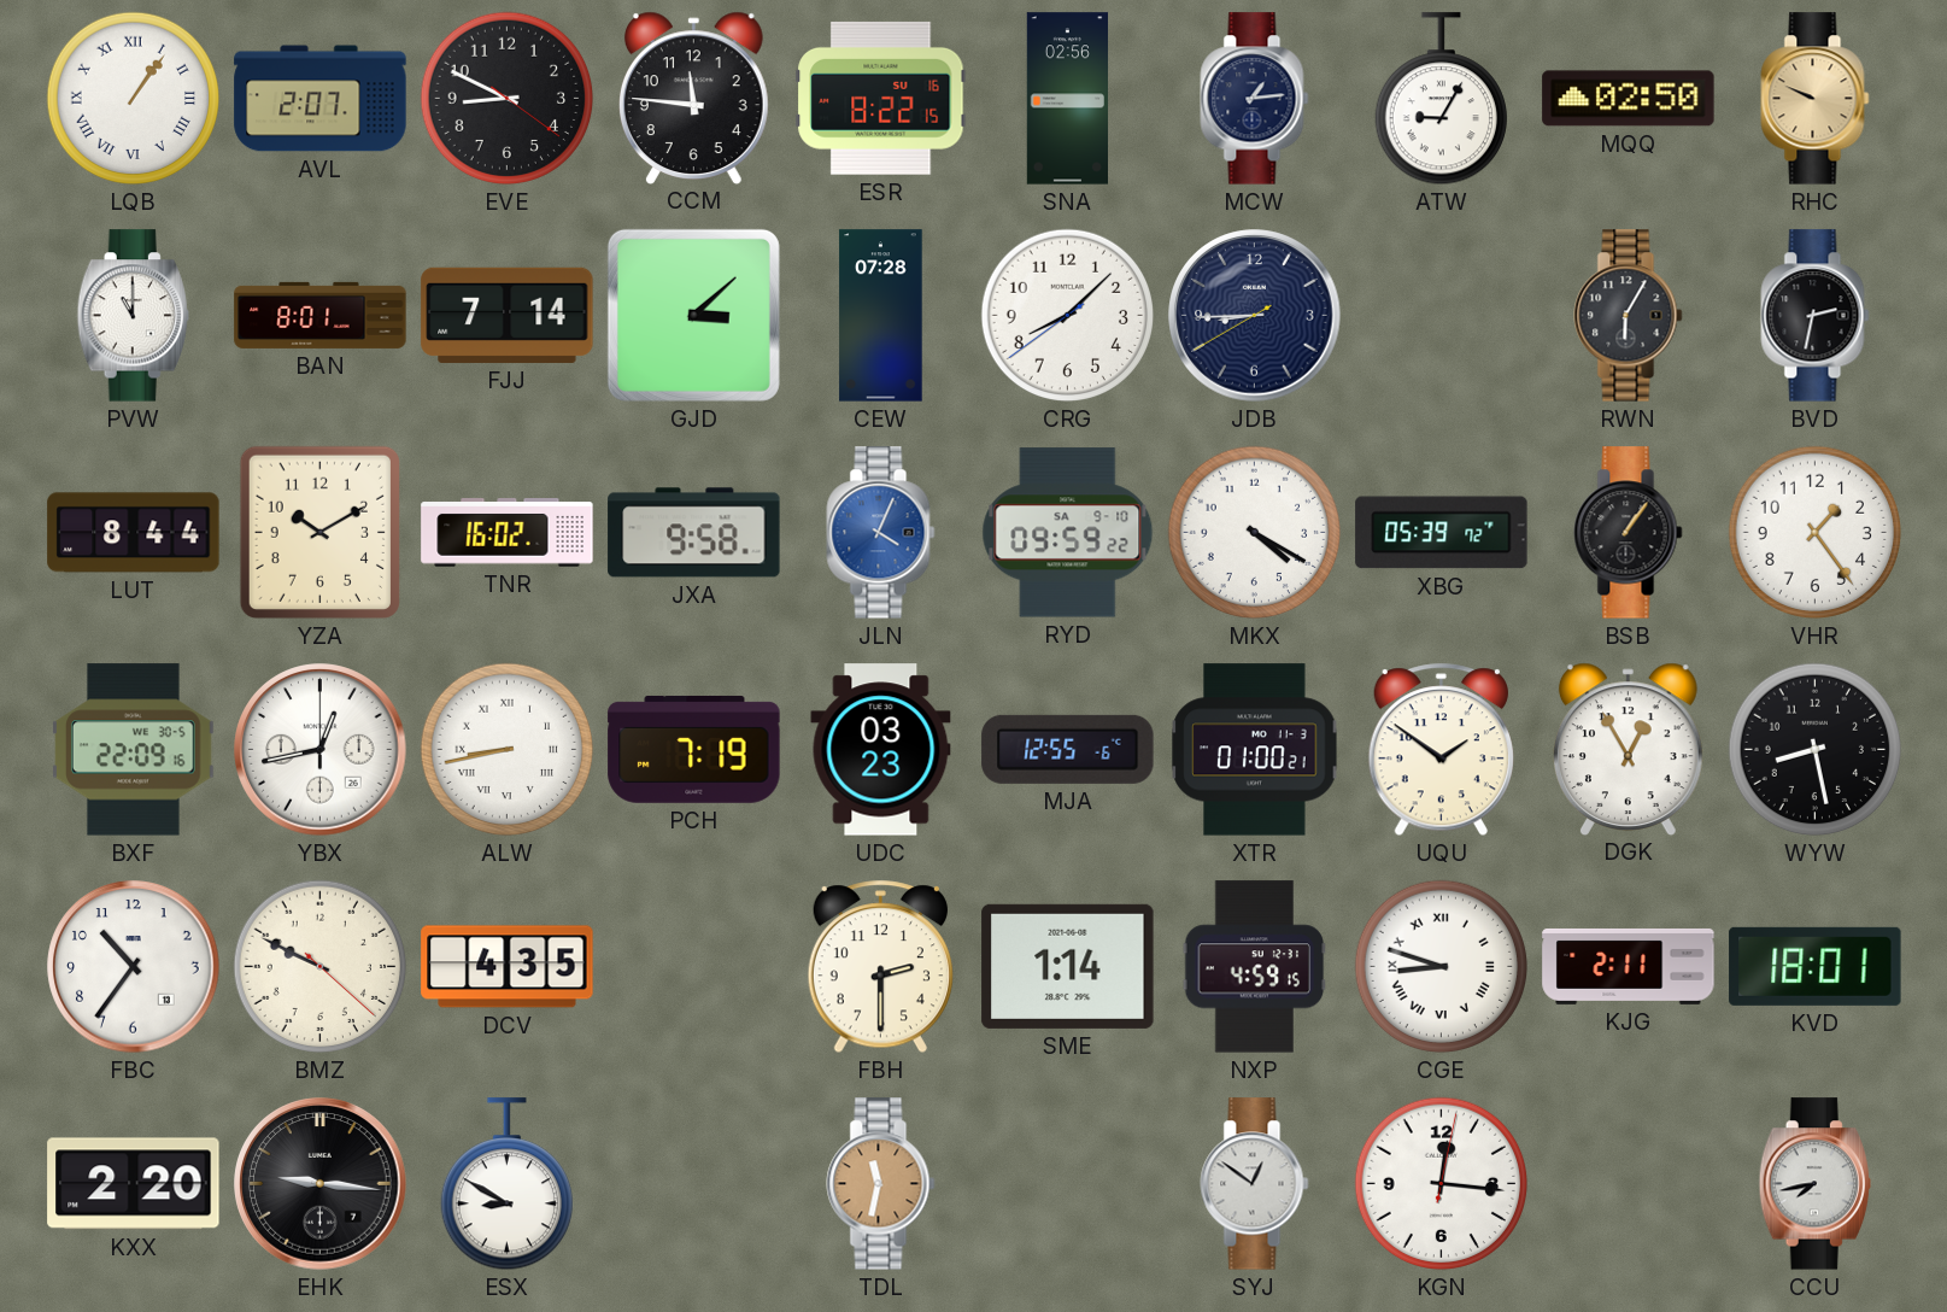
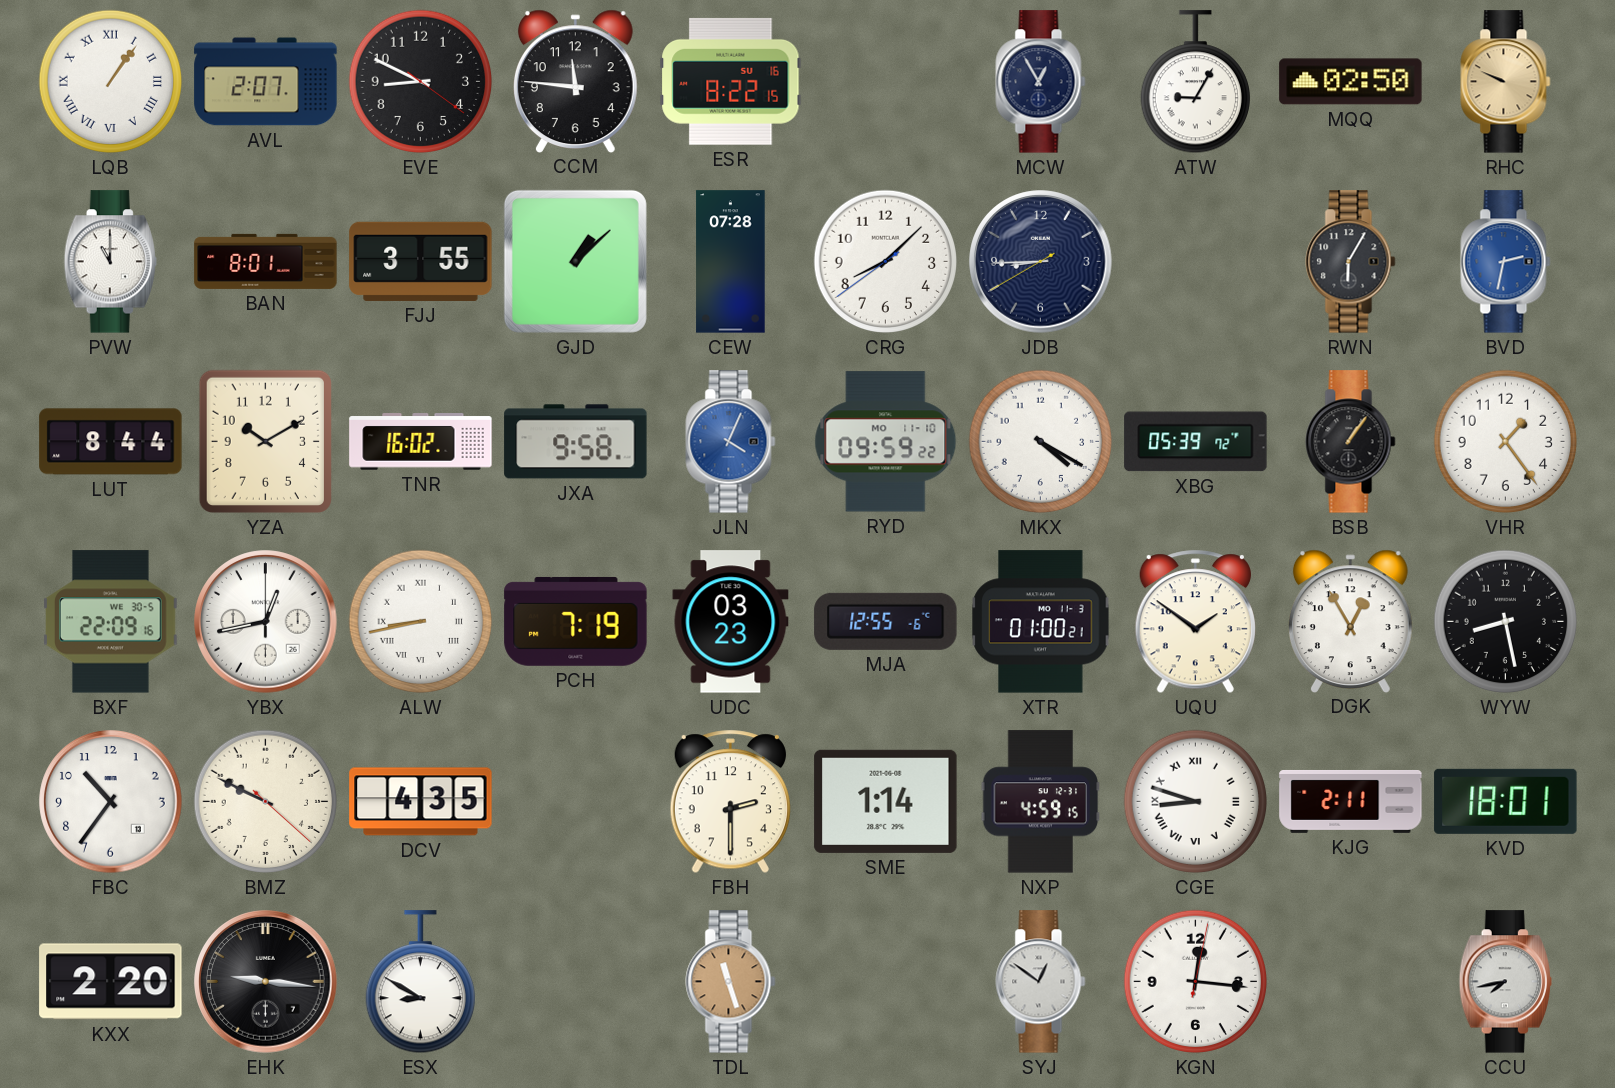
SNA: 02:56 -> none (1067, 99)
MCW: 1:14 -> 12:55 (1041, 82)
FJJ: 7:14 -> 3:55 (421, 261)
GJD: 3:08 -> 1:08 (575, 261)
BVD dial: black -> blue (1506, 262)
RYD date: SA 9-10 -> MO 11-10 (886, 442)
TDL: 11:32 -> 11:27 (731, 982)
